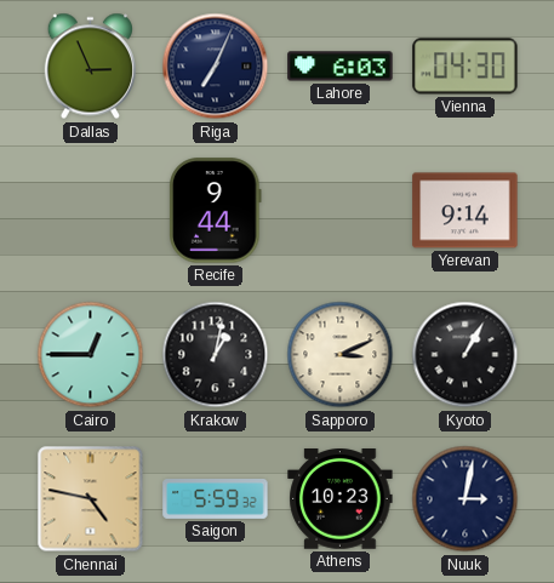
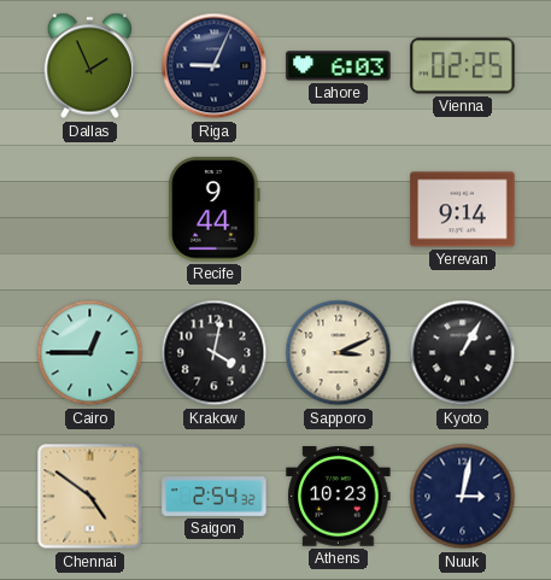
Dallas: 2:56 -> 1:56 (89, 66)
Riga: 7:04 -> 9:04 (215, 66)
Vienna: 04:30 -> 02:25 (463, 66)
Krakow: 1:02 -> 4:02 (215, 353)
Chennai: 4:47 -> 4:51 (90, 497)
Saigon: 5:59 -> 2:54 (215, 497)
